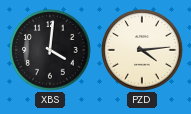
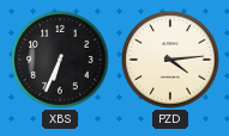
XBS: 4:01 -> 6:34 (60, 60)
